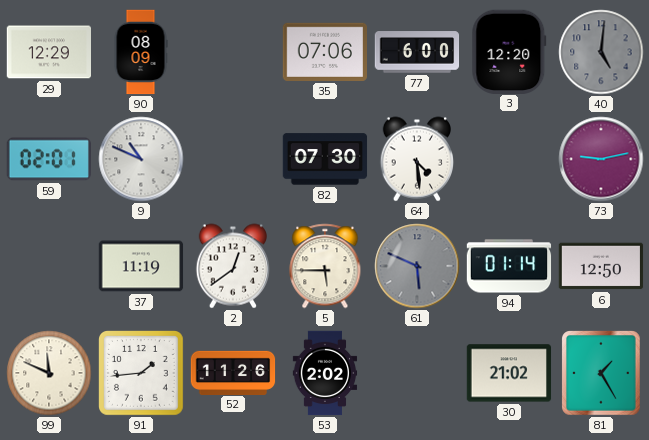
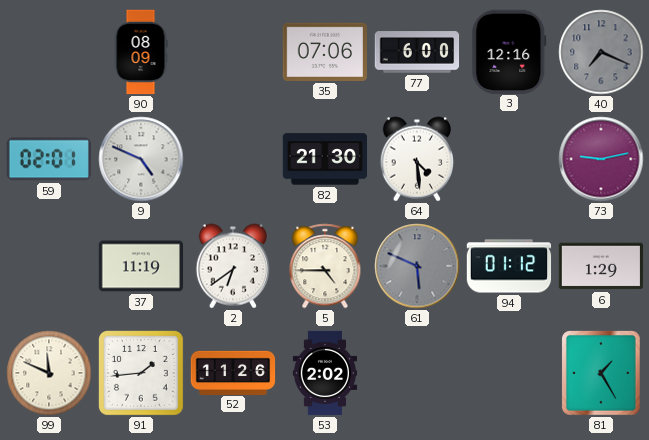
29: 12:29 -> none (49, 52)
3: 12:20 -> 12:16 (509, 51)
40: 5:01 -> 7:19 (601, 52)
9: 10:49 -> 4:49 (141, 159)
82: 07:30 -> 21:30 (325, 159)
2: 12:39 -> 6:39 (232, 266)
5: 5:45 -> 4:45 (325, 266)
94: 01:14 -> 01:12 (509, 266)
6: 12:50 -> 1:29 (601, 266)
30: 21:02 -> none (509, 373)
